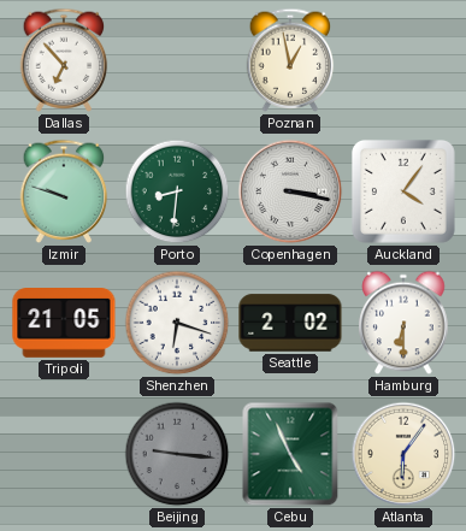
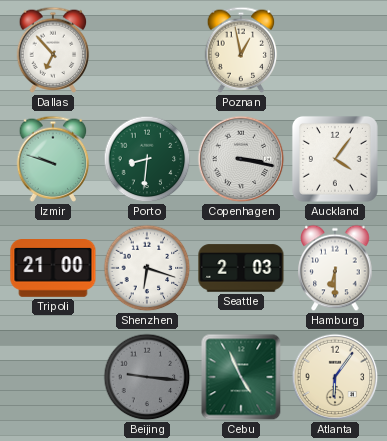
Tripoli: 21:05 -> 21:00 (53, 269)
Seattle: 2:02 -> 2:03 (241, 268)
